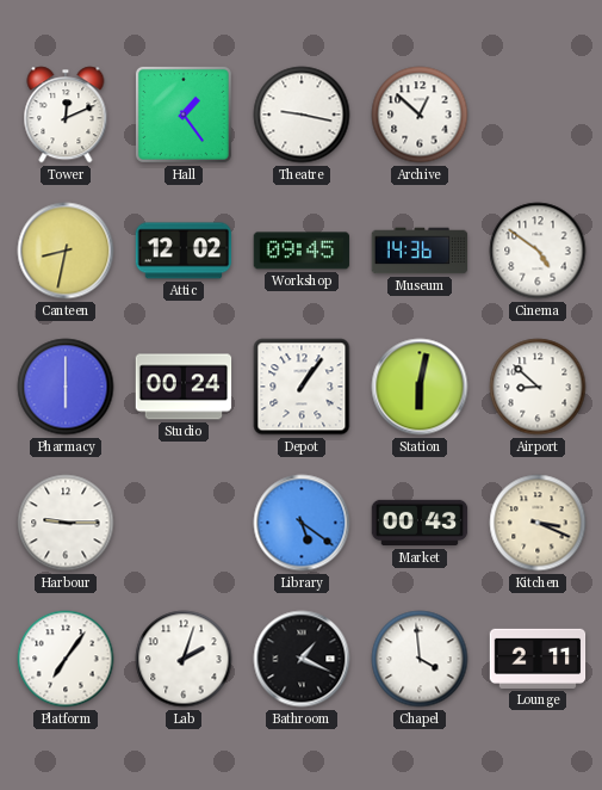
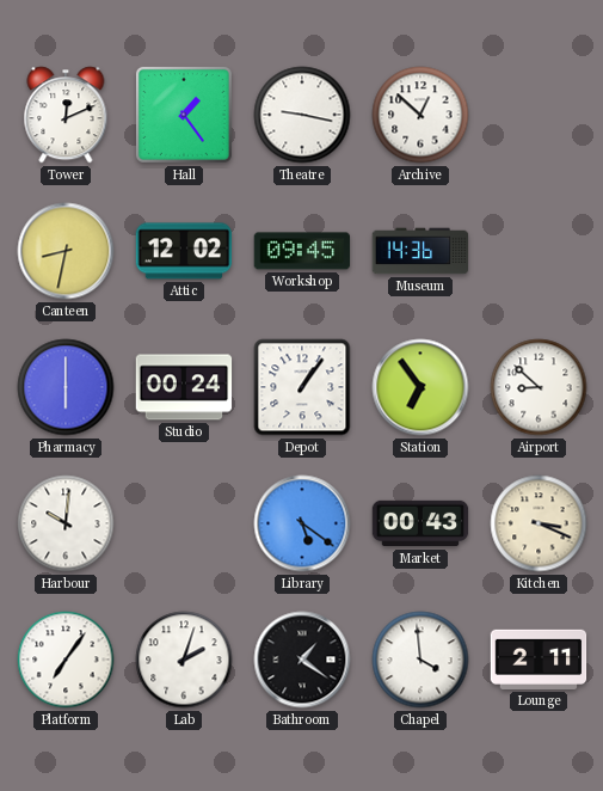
Cinema: 4:51 -> none (538, 251)
Station: 6:02 -> 6:54 (420, 387)
Harbour: 9:15 -> 10:01 (66, 523)
Bathroom: 1:19 -> 1:21 (302, 660)
